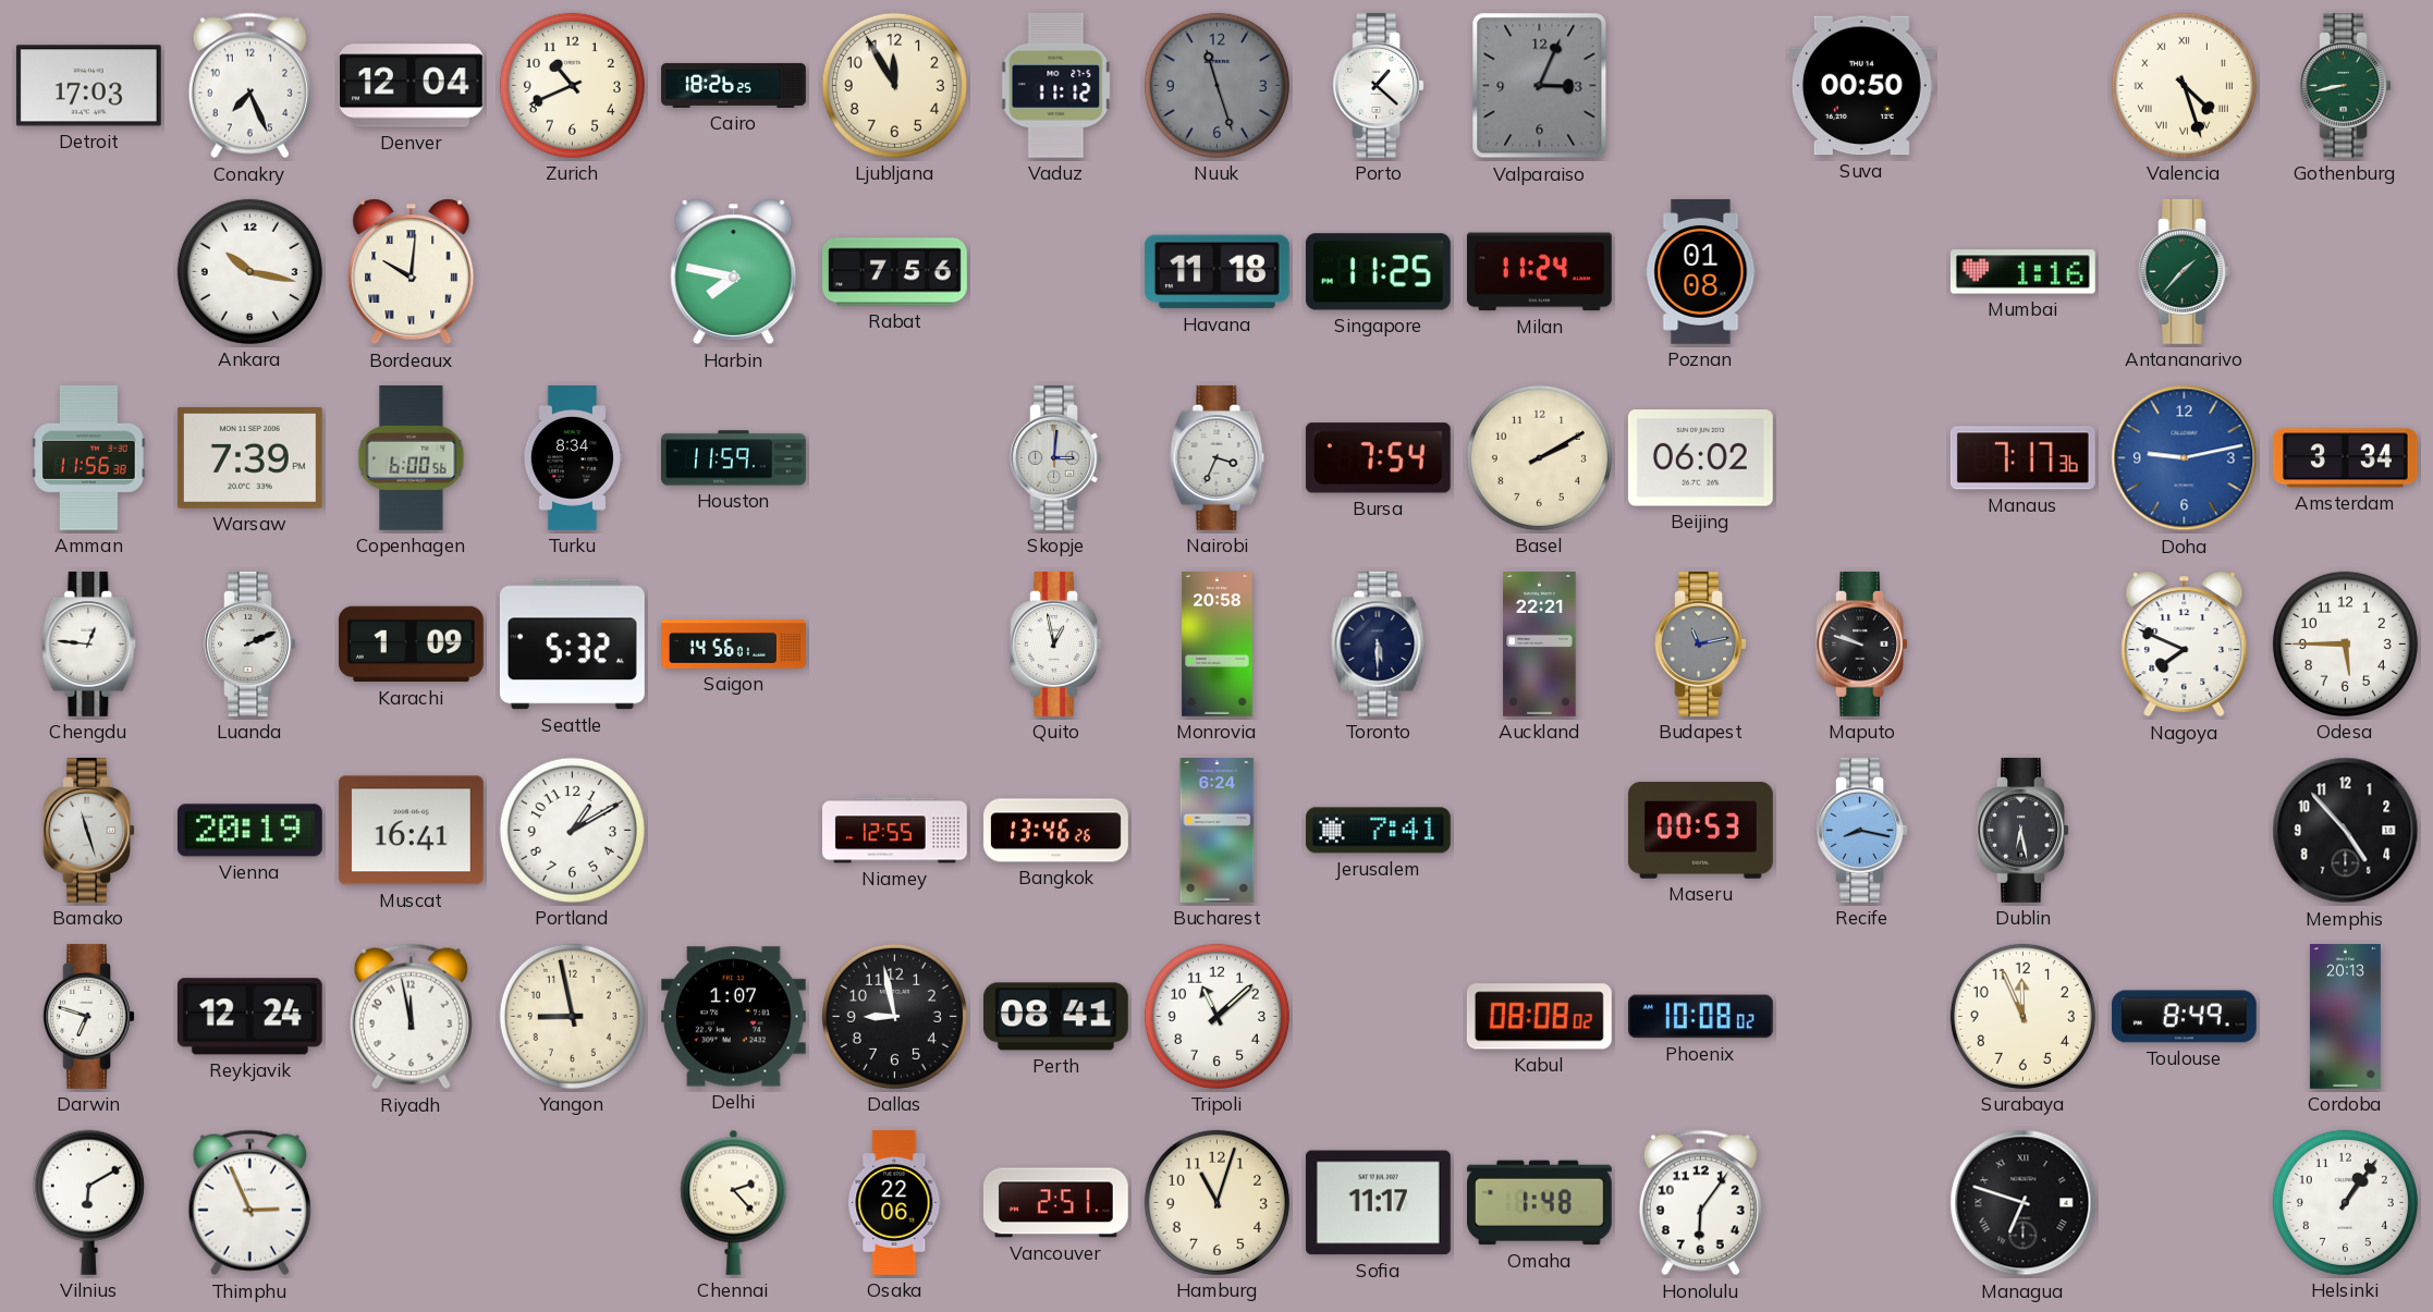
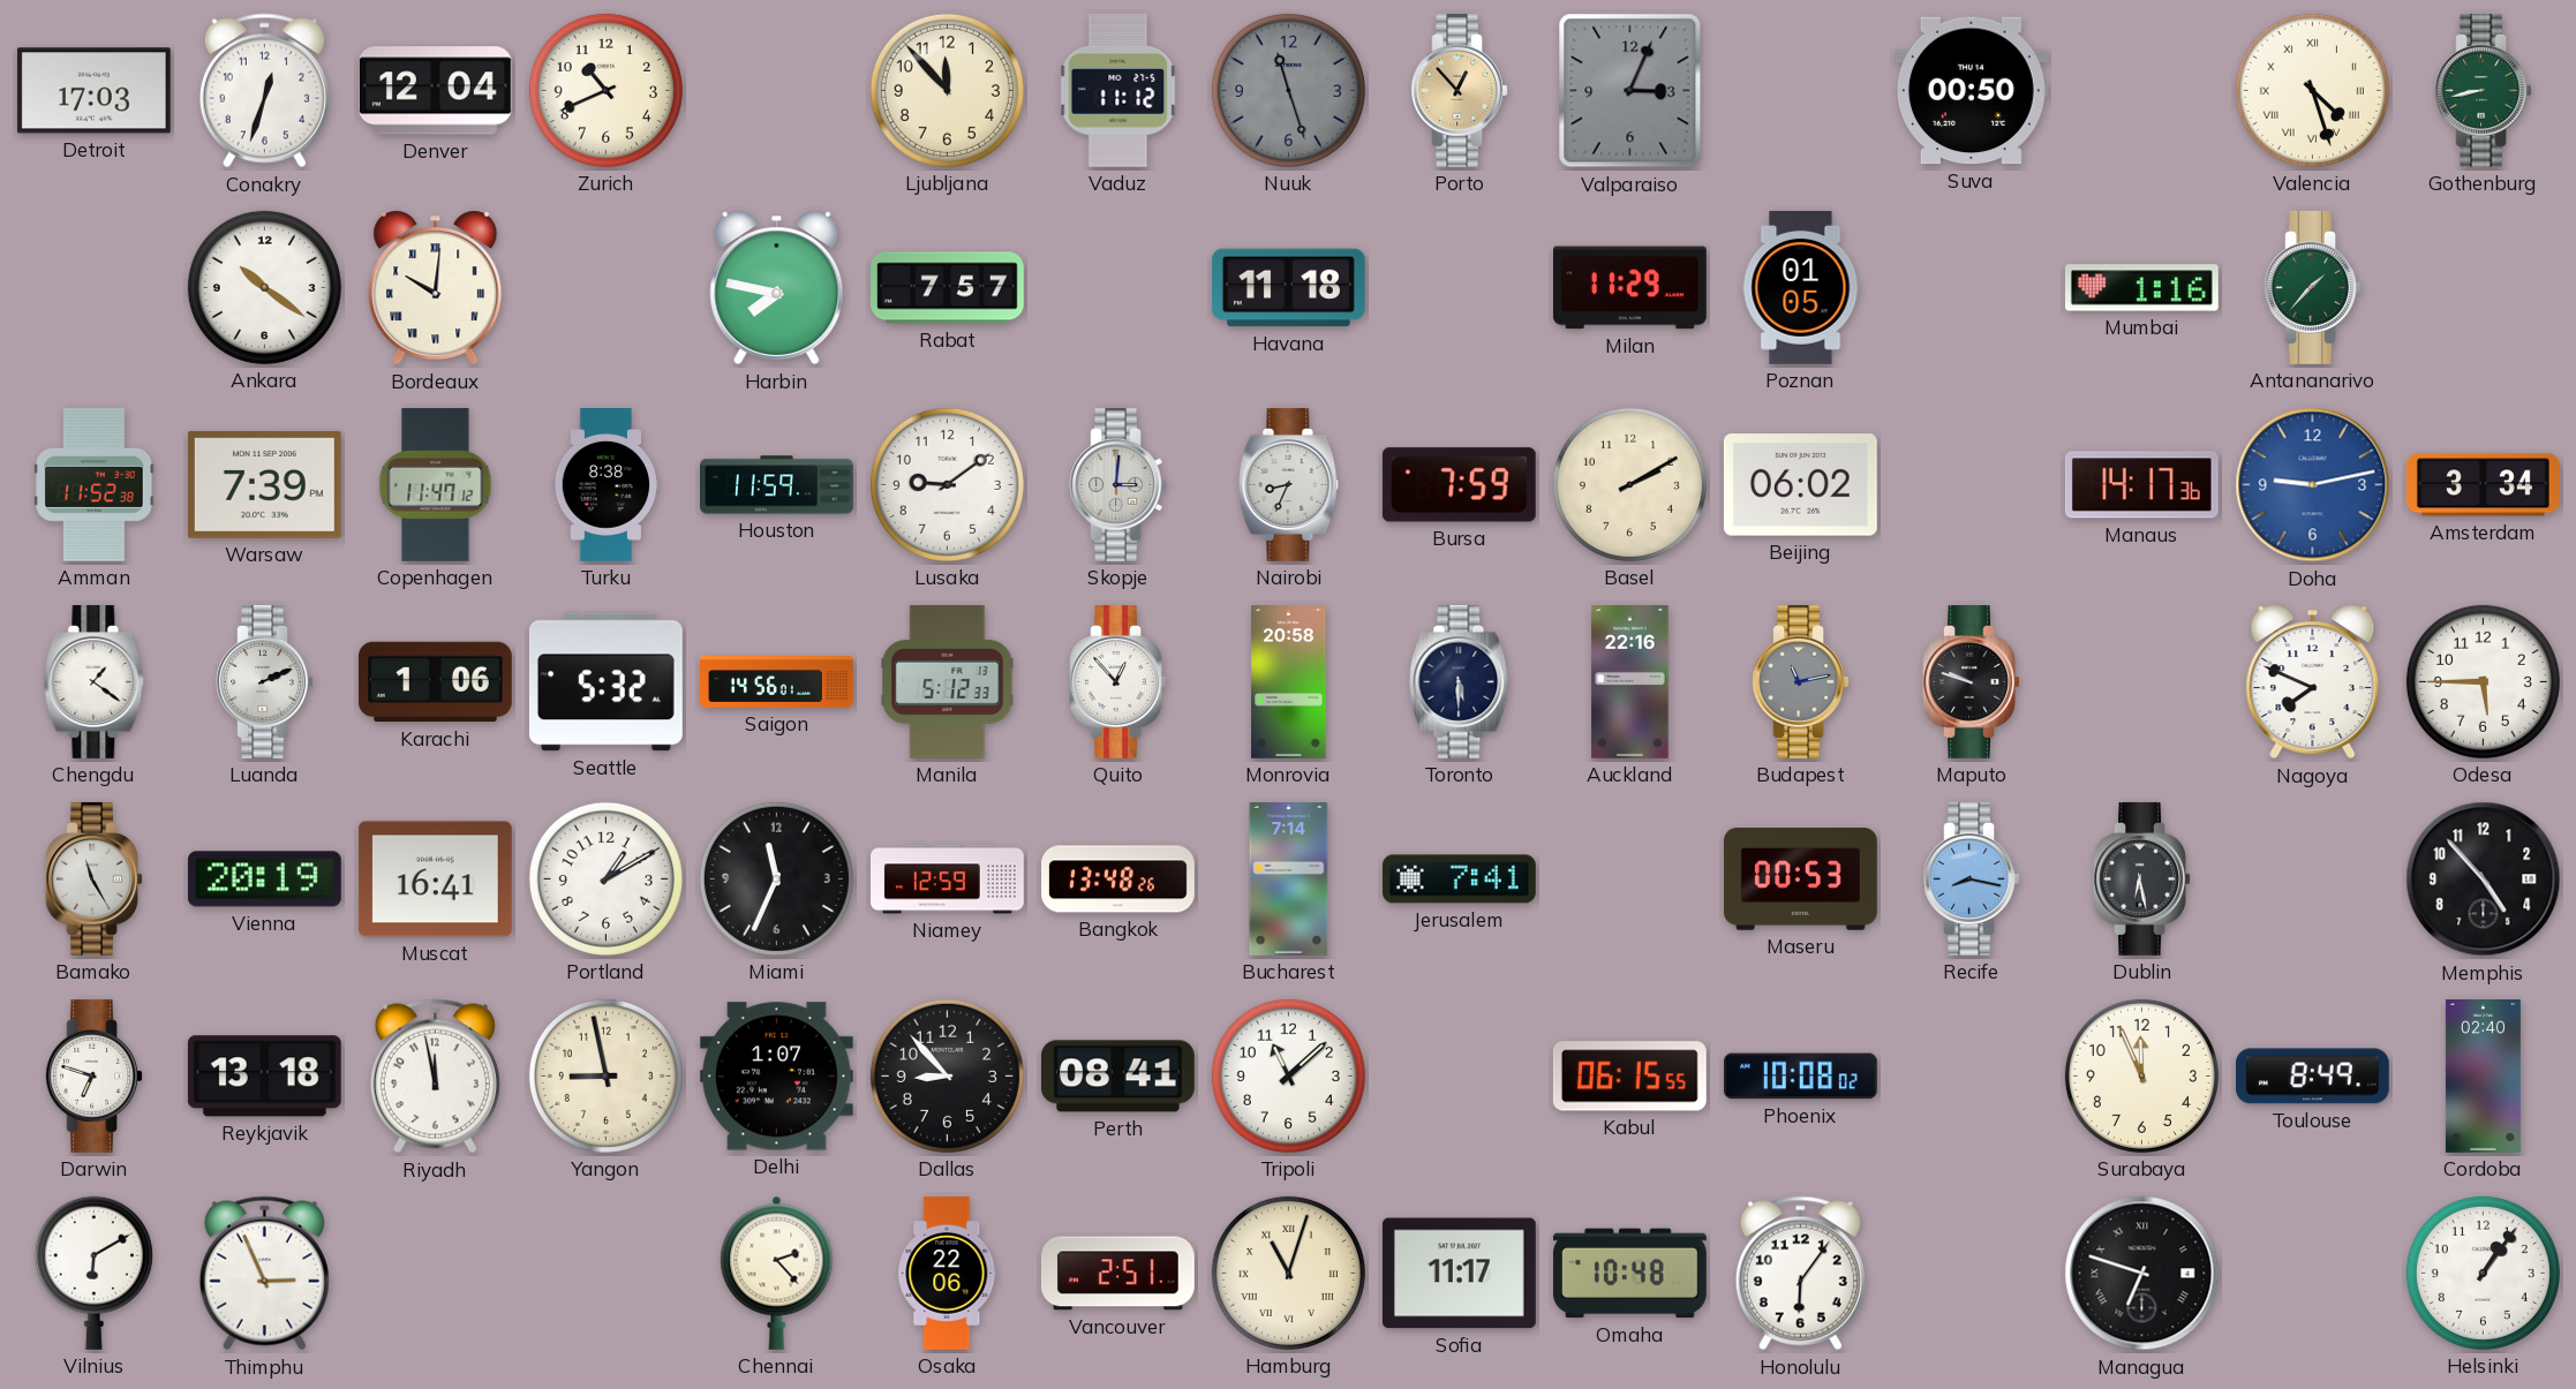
Conakry: 7:26 -> 12:33 (264, 91)
Cairo: 18:26 -> none (734, 85)
Ljubljana: 11:55 -> 11:53 (947, 90)
Porto: 1:22 -> 12:53 (1459, 90)
Porto dial: white -> champagne (1459, 90)
Ankara: 10:17 -> 10:21 (264, 287)
Rabat: 7:56 -> 7:57 (948, 288)
Singapore: 11:25 -> none (1378, 272)
Milan: 11:24 -> 11:29 (1629, 288)
Poznan: 01:08 -> 01:05 (1801, 287)
Amman: 11:56 -> 11:52 (95, 484)
Copenhagen: 6:00 -> 11:47 (436, 485)
Turku: 8:34 -> 8:38 (607, 485)
Lusaka: none -> 9:09 (947, 484)
Nairobi: 3:34 -> 8:34 (1289, 484)
Bursa: 7:54 -> 7:59 (1459, 485)
Manaus: 7:17 -> 14:17 (2141, 485)
Chengdu: 12:46 -> 1:21 (95, 681)
Karachi: 1:09 -> 1:06 (435, 682)
Manila: none -> 5:12 (948, 681)
Quito: 12:58 -> 12:53 (1117, 681)
Auckland: 22:21 -> 22:16 (1630, 682)
Bamako: 11:27 -> 11:25 (93, 878)
Miami: none -> 11:34 (776, 878)
Niamey: 12:55 -> 12:59 (948, 880)
Bangkok: 13:46 -> 13:48 (1118, 880)
Bucharest: 6:24 -> 7:14 (1289, 880)
Reykjavik: 12:24 -> 13:18 (264, 1077)
Dallas: 8:58 -> 8:53 (947, 1075)
Kabul: 08:08 -> 06:15 (1629, 1077)
Cordoba: 20:13 -> 02:40 (2483, 1077)
Hamburg numerals: Arabic -> Roman (1288, 1273)
Omaha: 1:48 -> 10:48 (1629, 1274)
